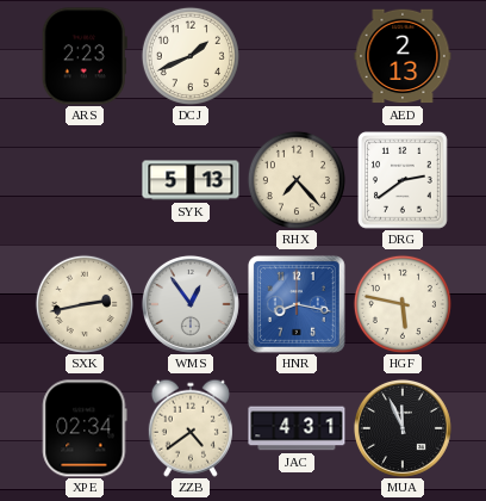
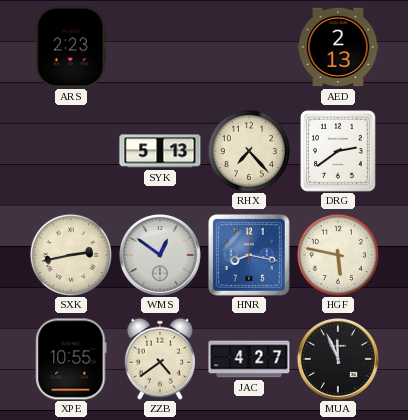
DCJ: 1:41 -> none (191, 56)
WMS: 12:54 -> 12:51 (160, 255)
XPE: 02:34 -> 10:55 (71, 359)
JAC: 4:31 -> 4:27 (249, 359)
